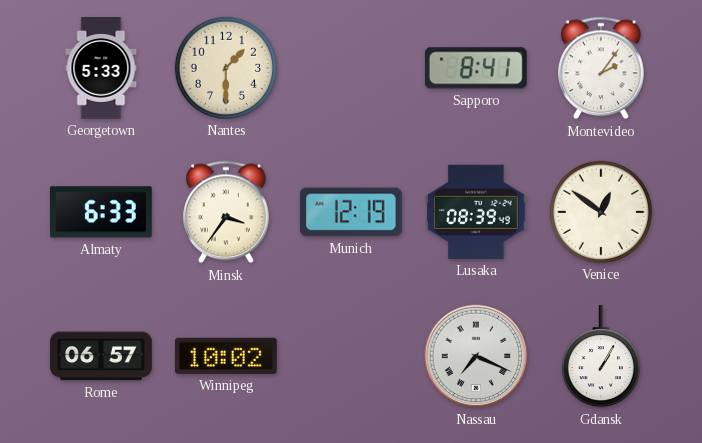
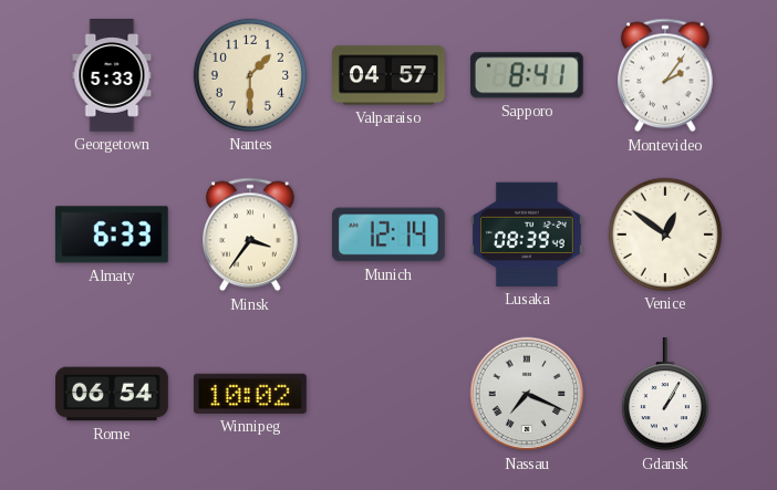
Valparaiso: none -> 04:57 (390, 75)
Munich: 12:19 -> 12:14 (388, 234)
Rome: 06:57 -> 06:54 (112, 394)
